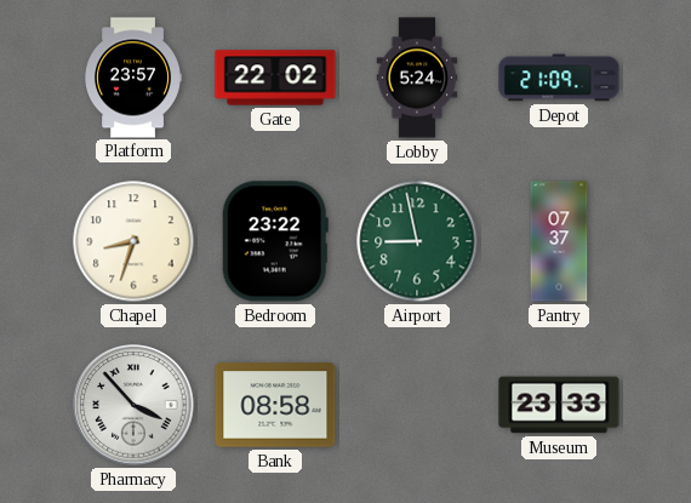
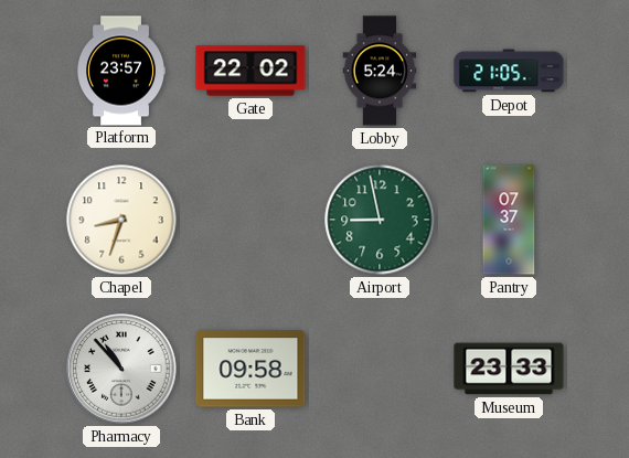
Depot: 21:09 -> 21:05 (509, 71)
Bedroom: 23:22 -> none (275, 241)
Pharmacy: 3:53 -> 10:53 (121, 369)
Bank: 08:58 -> 09:58 (250, 369)
